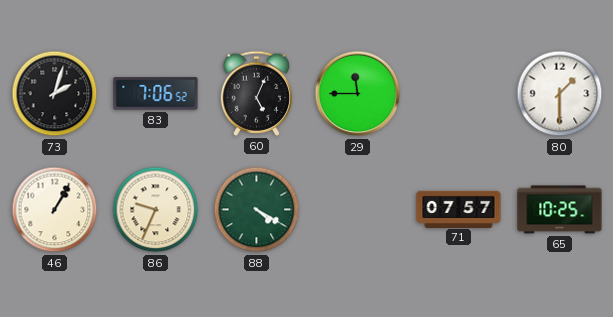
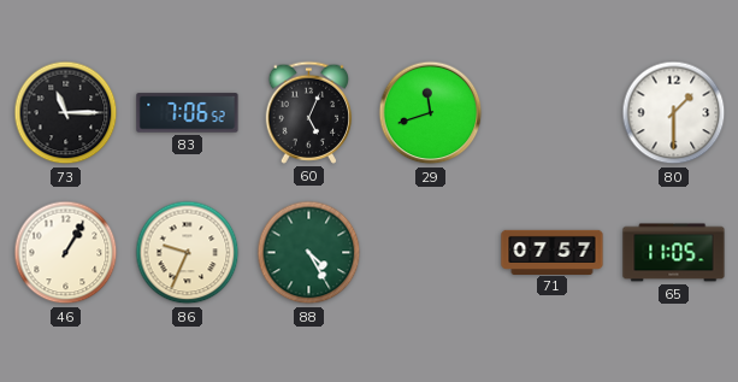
73: 2:03 -> 11:15 (66, 113)
29: 11:45 -> 11:42 (431, 113)
88: 4:20 -> 4:25 (309, 253)
65: 10:25 -> 11:05 (674, 253)
